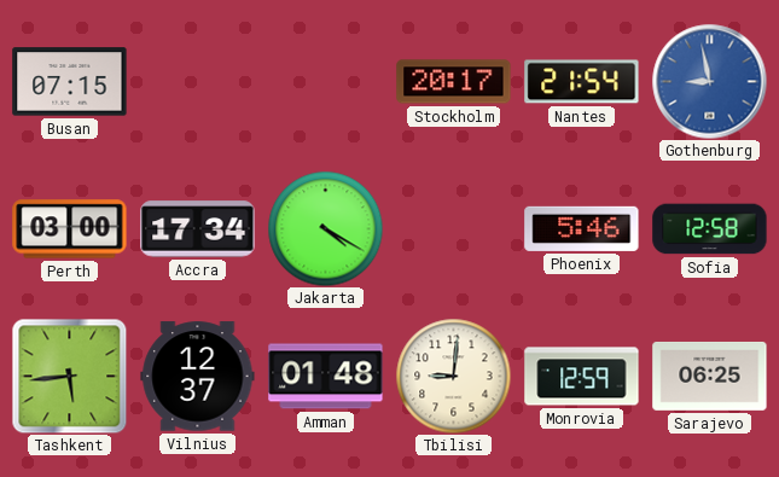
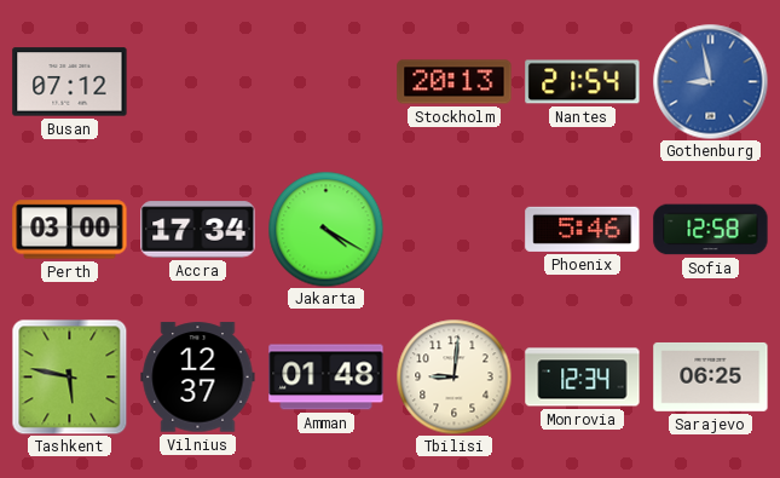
Busan: 07:15 -> 07:12 (70, 82)
Stockholm: 20:17 -> 20:13 (455, 82)
Tashkent: 5:44 -> 5:47 (69, 376)
Monrovia: 12:59 -> 12:34 (583, 378)
